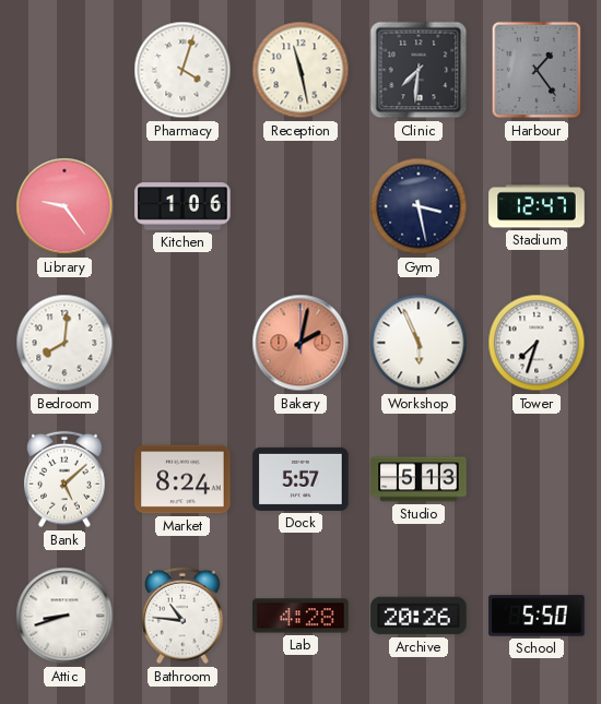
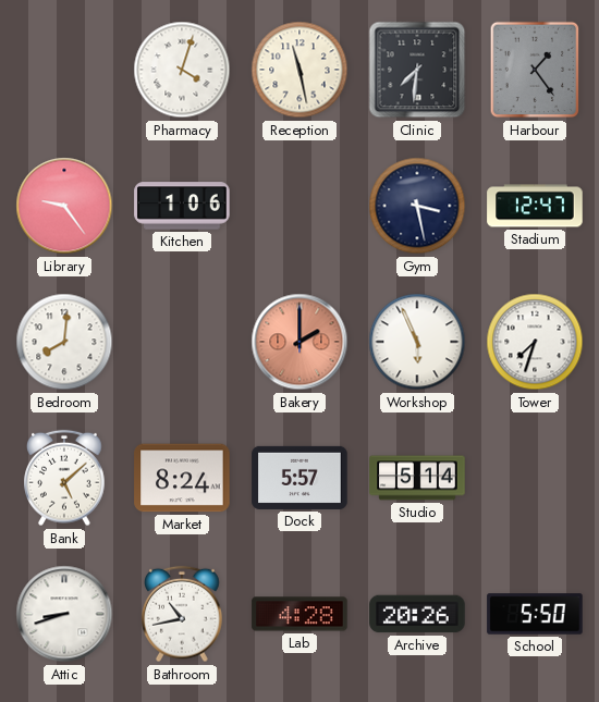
Bakery: 2:02 -> 2:00 (299, 342)
Studio: 5:13 -> 5:14 (417, 478)
Bathroom: 10:46 -> 10:43 (182, 614)
